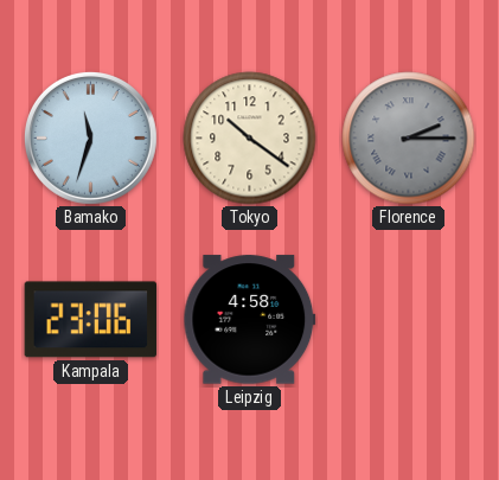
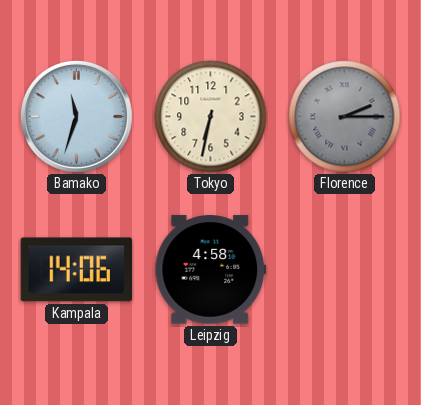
Tokyo: 10:21 -> 6:32 (211, 117)
Kampala: 23:06 -> 14:06 (77, 270)
